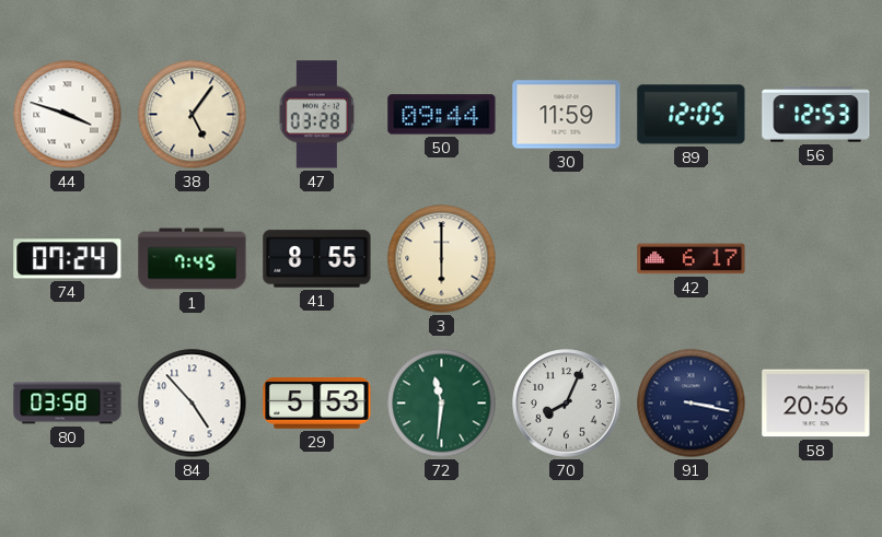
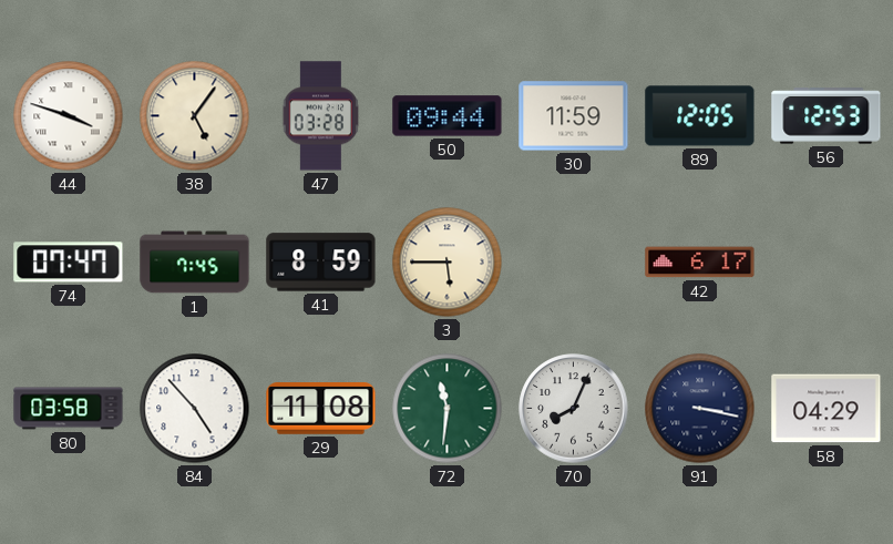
74: 07:24 -> 07:47 (69, 263)
41: 8:55 -> 8:59 (321, 263)
3: 6:00 -> 5:45 (448, 263)
29: 5:53 -> 11:08 (321, 409)
58: 20:56 -> 04:29 (827, 409)
